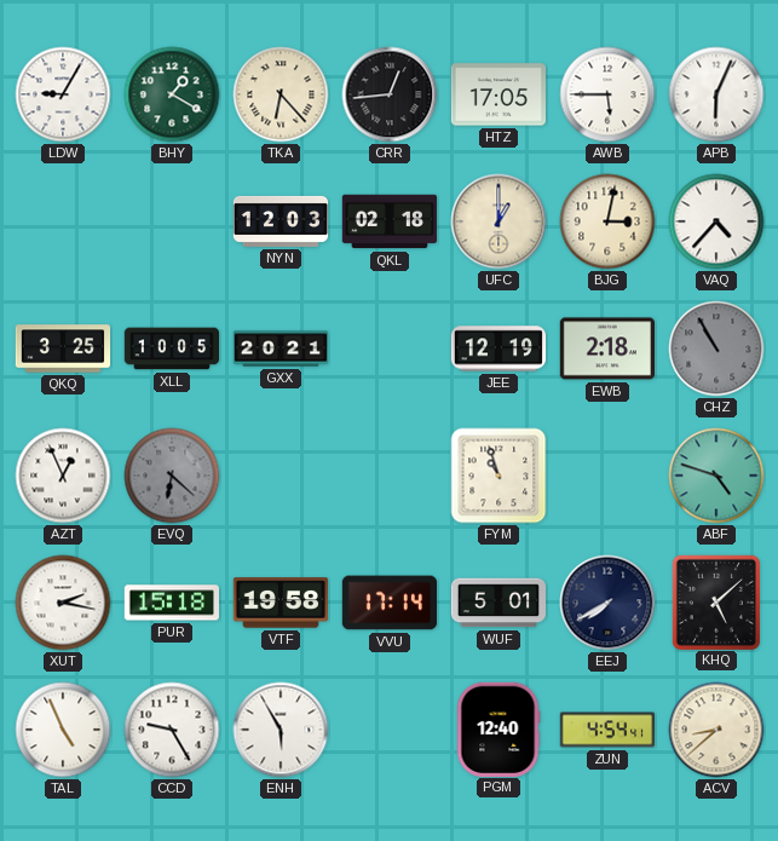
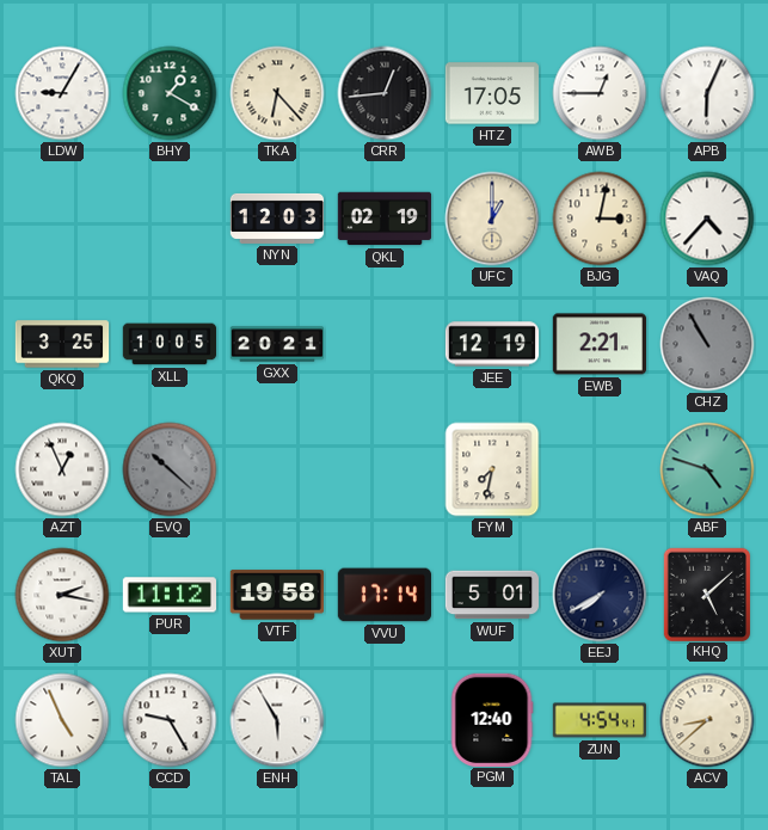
AWB: 5:45 -> 12:45 (600, 93)
QKL: 02:18 -> 02:19 (385, 219)
EWB: 2:18 -> 2:21 (598, 344)
EVQ: 6:22 -> 10:22 (170, 469)
FYM: 10:57 -> 7:32 (492, 469)
PUR: 15:18 -> 11:12 (168, 595)
